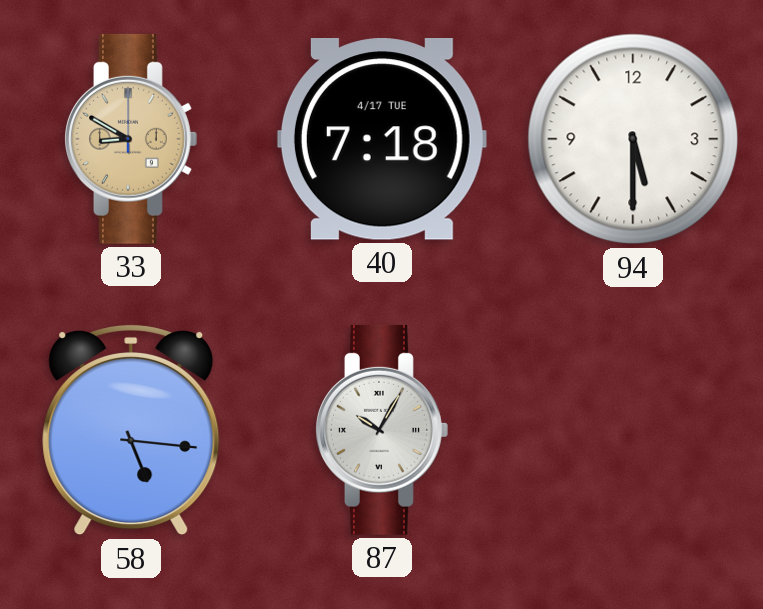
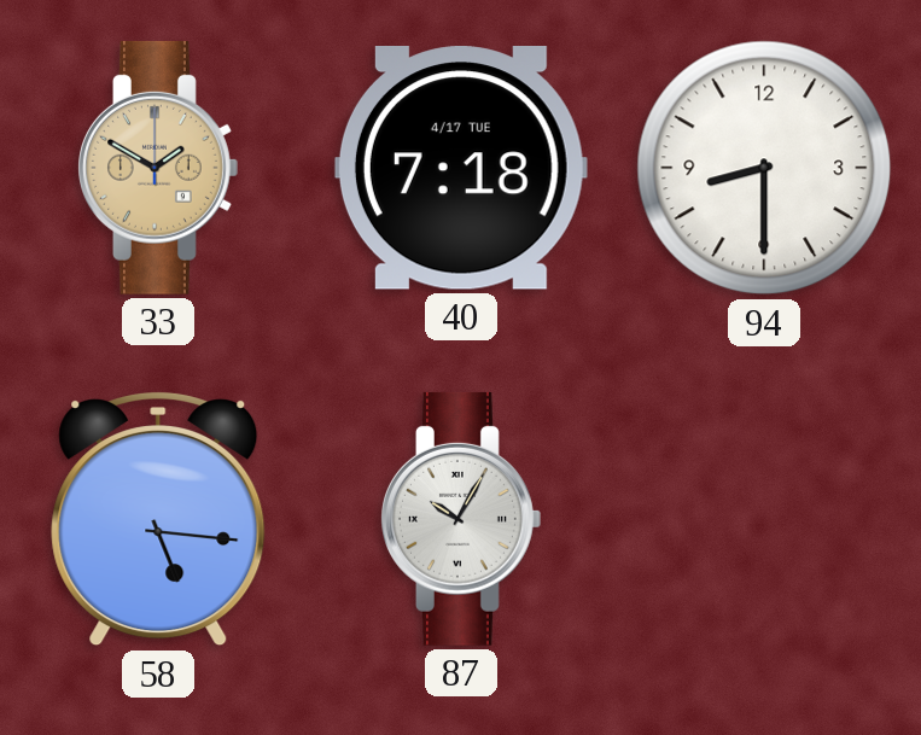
33: 8:50 -> 1:50 (158, 168)
94: 5:30 -> 8:30 (764, 168)
